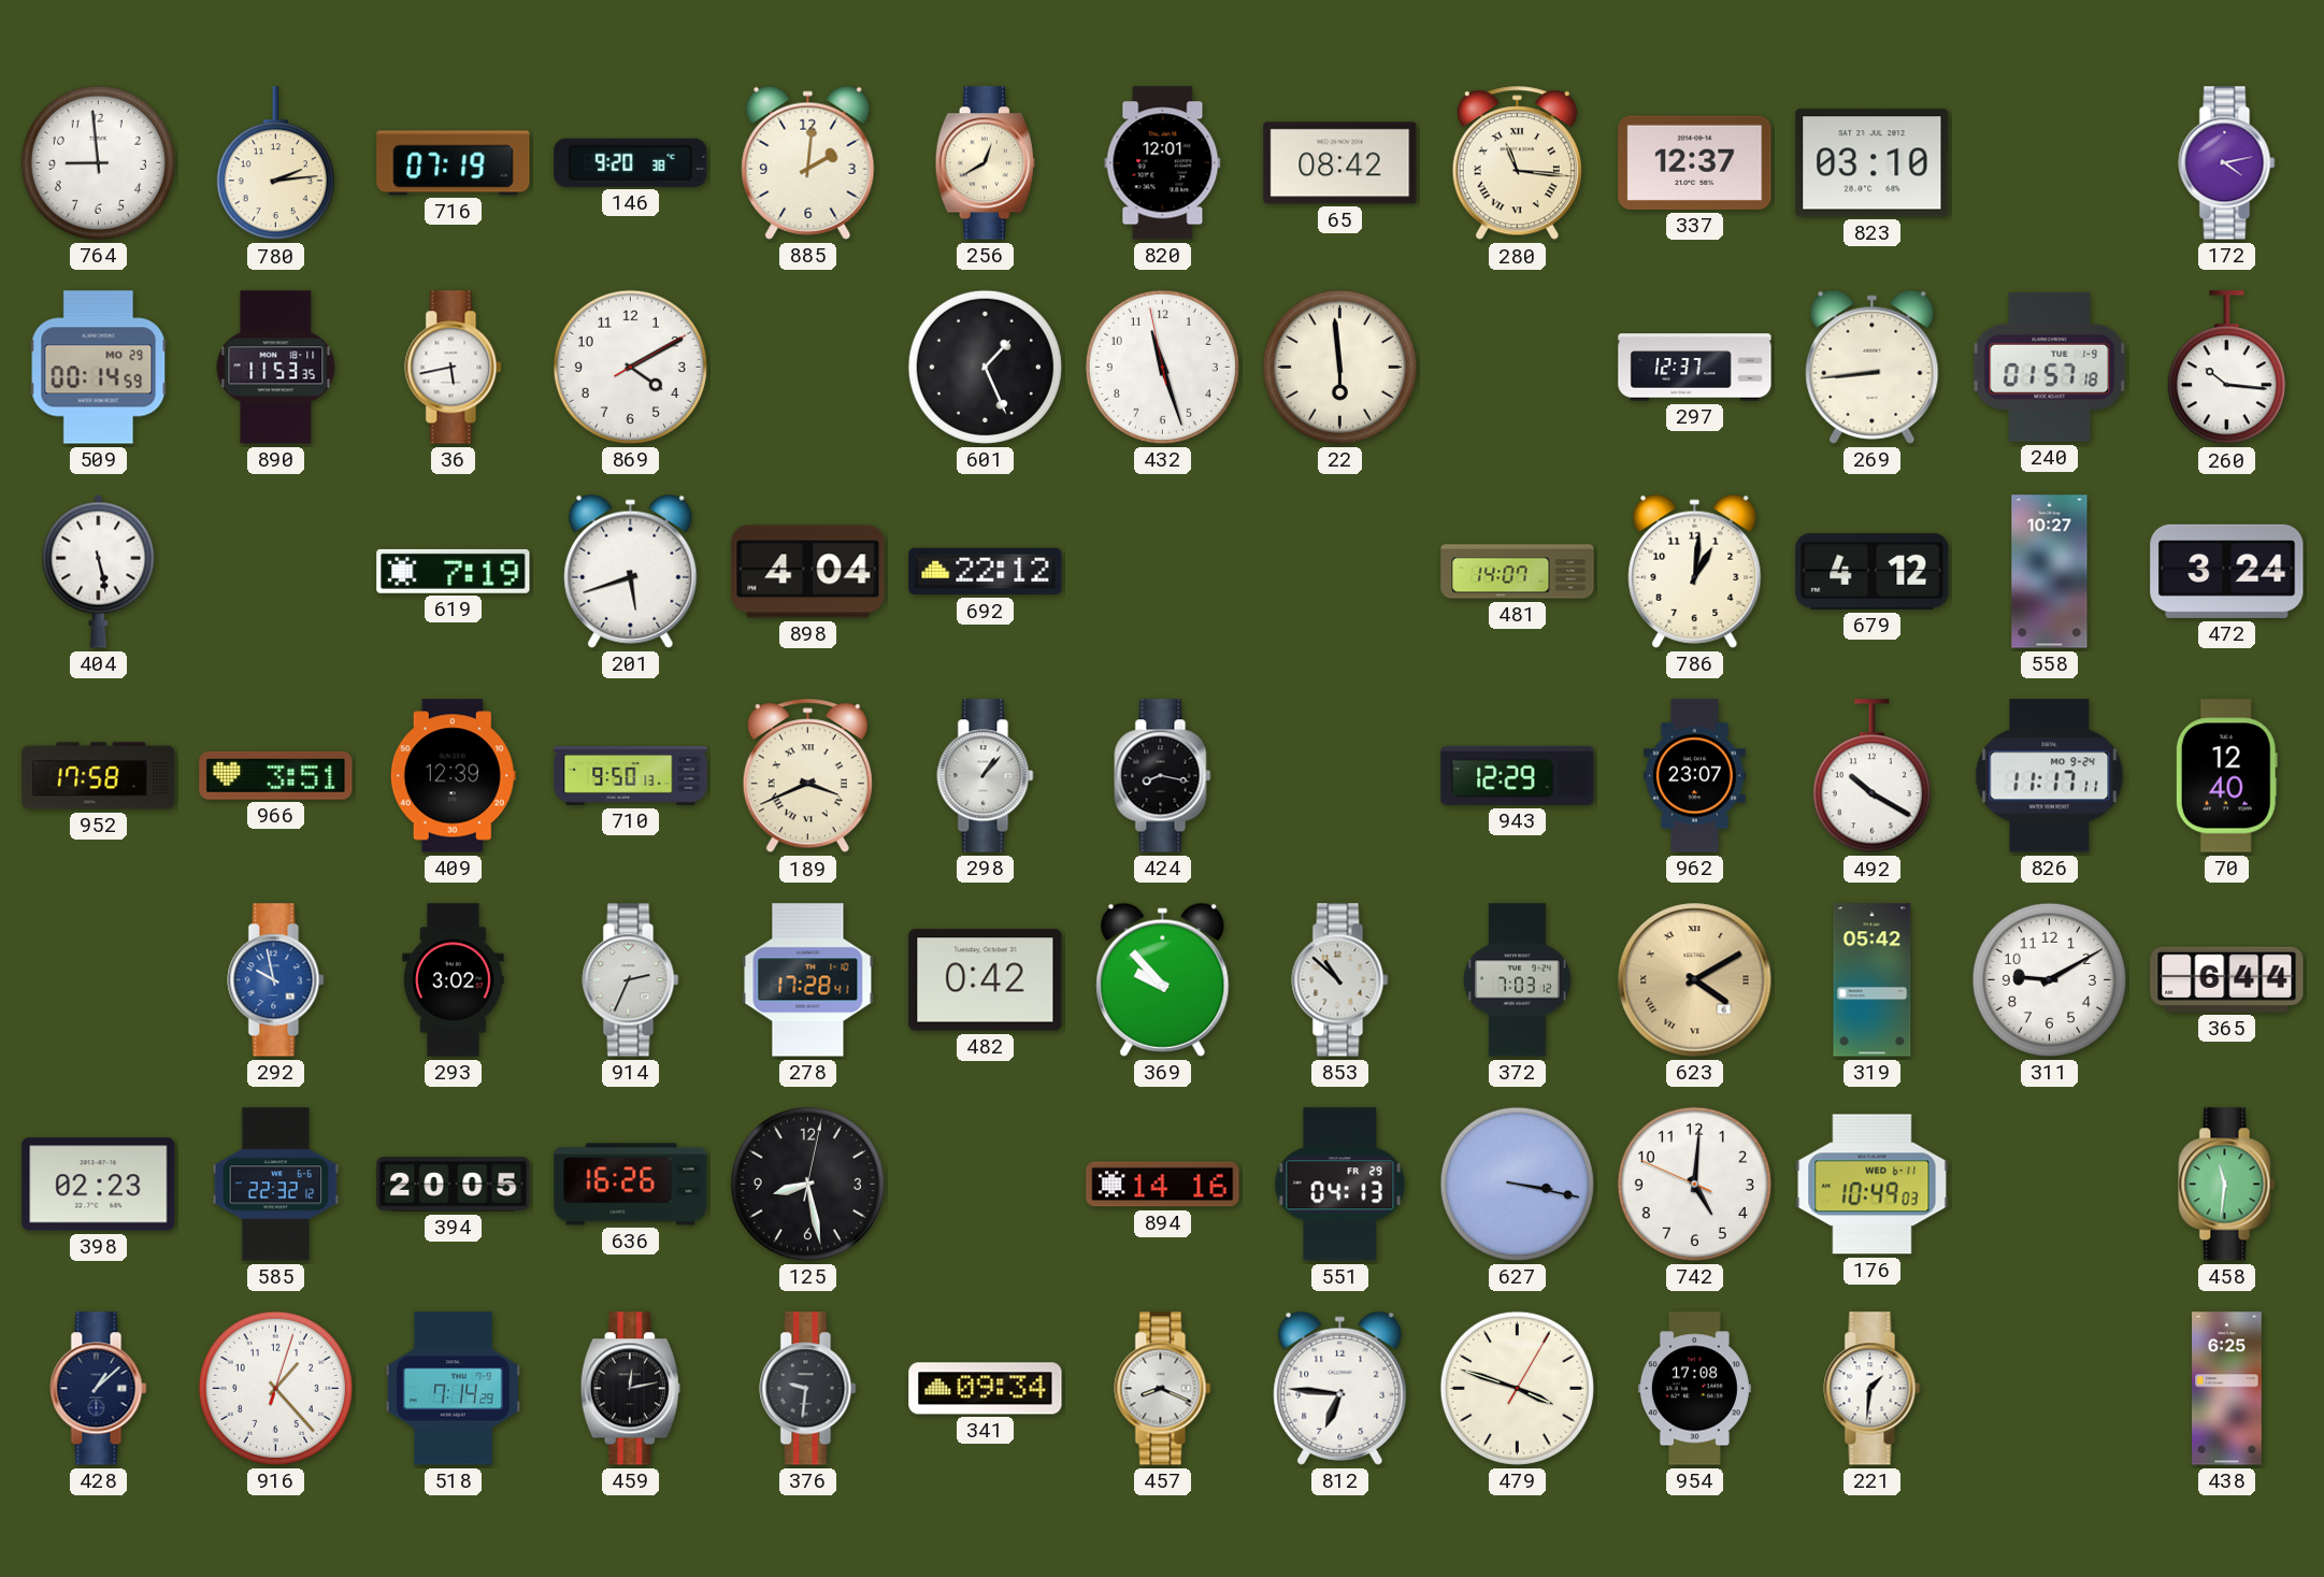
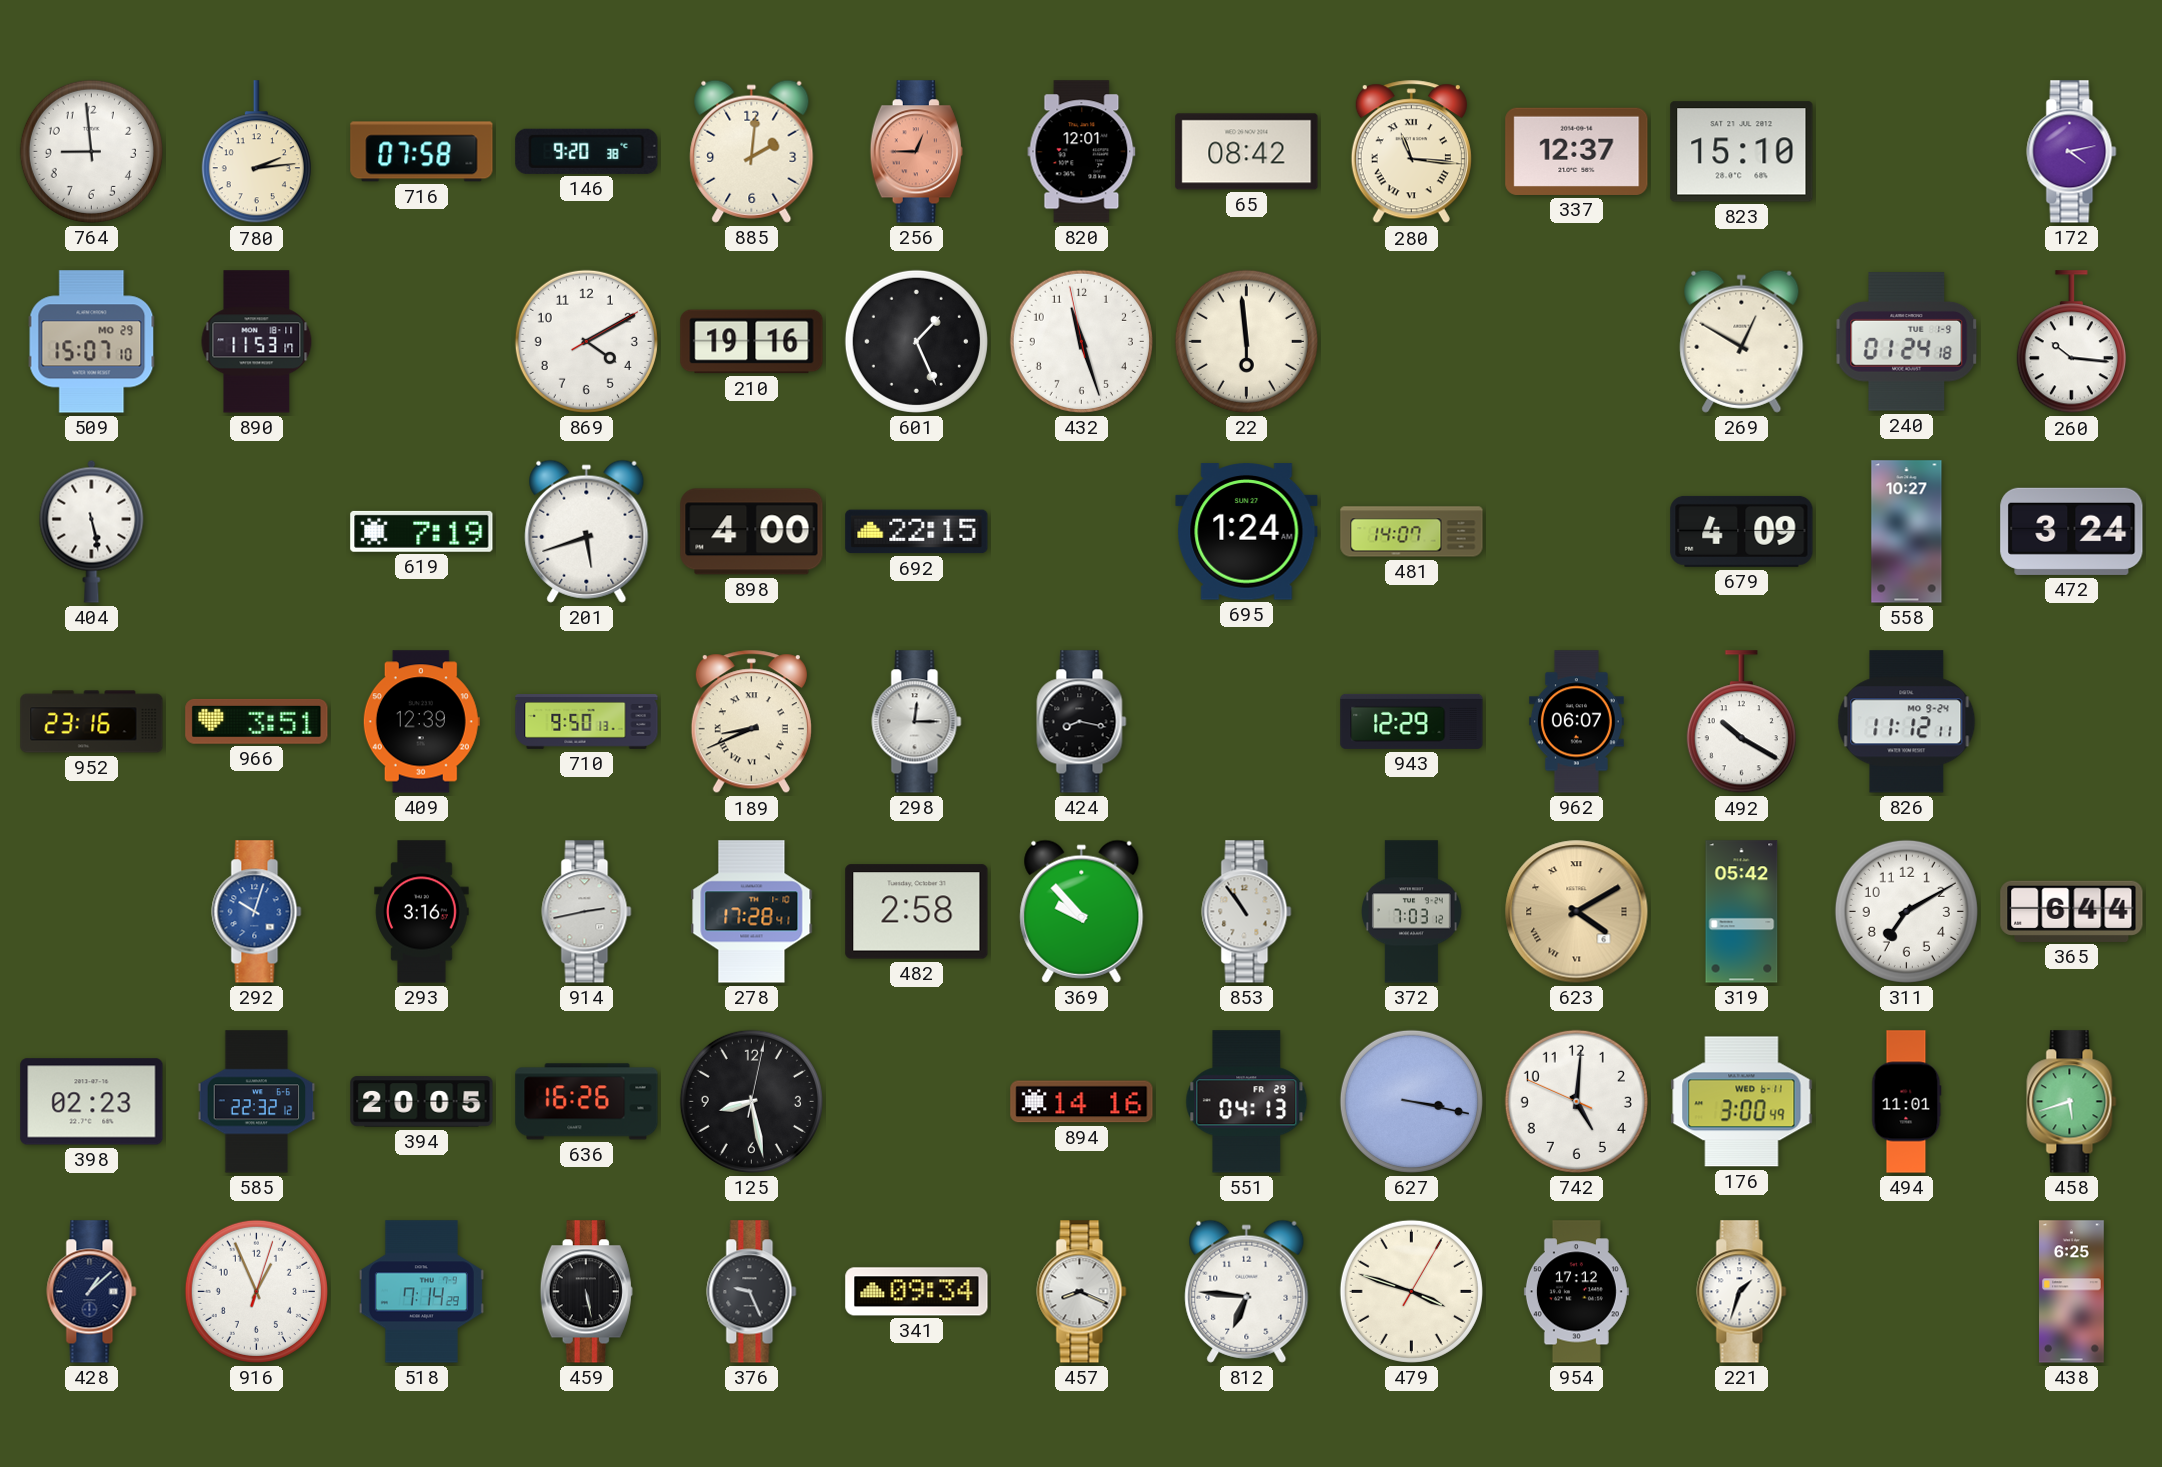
716: 07:19 -> 07:58 (422, 152)
256: 12:40 -> 12:45 (916, 152)
256 dial: cream -> salmon (916, 152)
823: 03:10 -> 15:10 (1742, 152)
509: 00:14 -> 15:07 (92, 342)
890: 11:53:35 -> 11:53:17 (257, 342)
36: 5:43 -> none (454, 368)
210: none -> 19:16 (752, 342)
297: 12:37 -> none (1695, 368)
269: 8:44 -> 12:50 (1742, 341)
240: 01:57 -> 01:24 (1907, 342)
898: 4:04 -> 4:00 (752, 532)
692: 22:12 -> 22:15 (917, 532)
695: none -> 1:24 (1247, 532)
786: 1:01 -> none (1695, 571)
679: 4:12 -> 4:09 (1742, 531)
952: 17:58 -> 23:16 (92, 722)
189: 3:41 -> 8:41 (751, 722)
298: 1:07 -> 12:15 (917, 722)
962: 23:07 -> 06:07 (1576, 722)
826: 11:17 -> 11:12 (1907, 722)
70: 12:40 -> none (2226, 776)
292: 9:58 -> 10:03 (257, 912)
293: 3:02 -> 3:16 (422, 912)
914: 2:34 -> 2:43 (587, 912)
482: 0:42 -> 2:58 (917, 912)
853: 10:52 -> 10:54 (1247, 912)
311: 9:10 -> 7:10 (1906, 911)
176: 10:49 -> 3:00 (1742, 1102)
494: none -> 11:01 (1907, 1102)
458: 11:31 -> 5:42 (2072, 1102)
916: 1:23 -> 12:56 (256, 1291)
459: 12:13 -> 5:28 (586, 1292)
376: 9:31 -> 9:26 (752, 1292)
954: 17:08 -> 17:12 (1576, 1292)
221: 1:31 -> 1:33 (1742, 1292)
